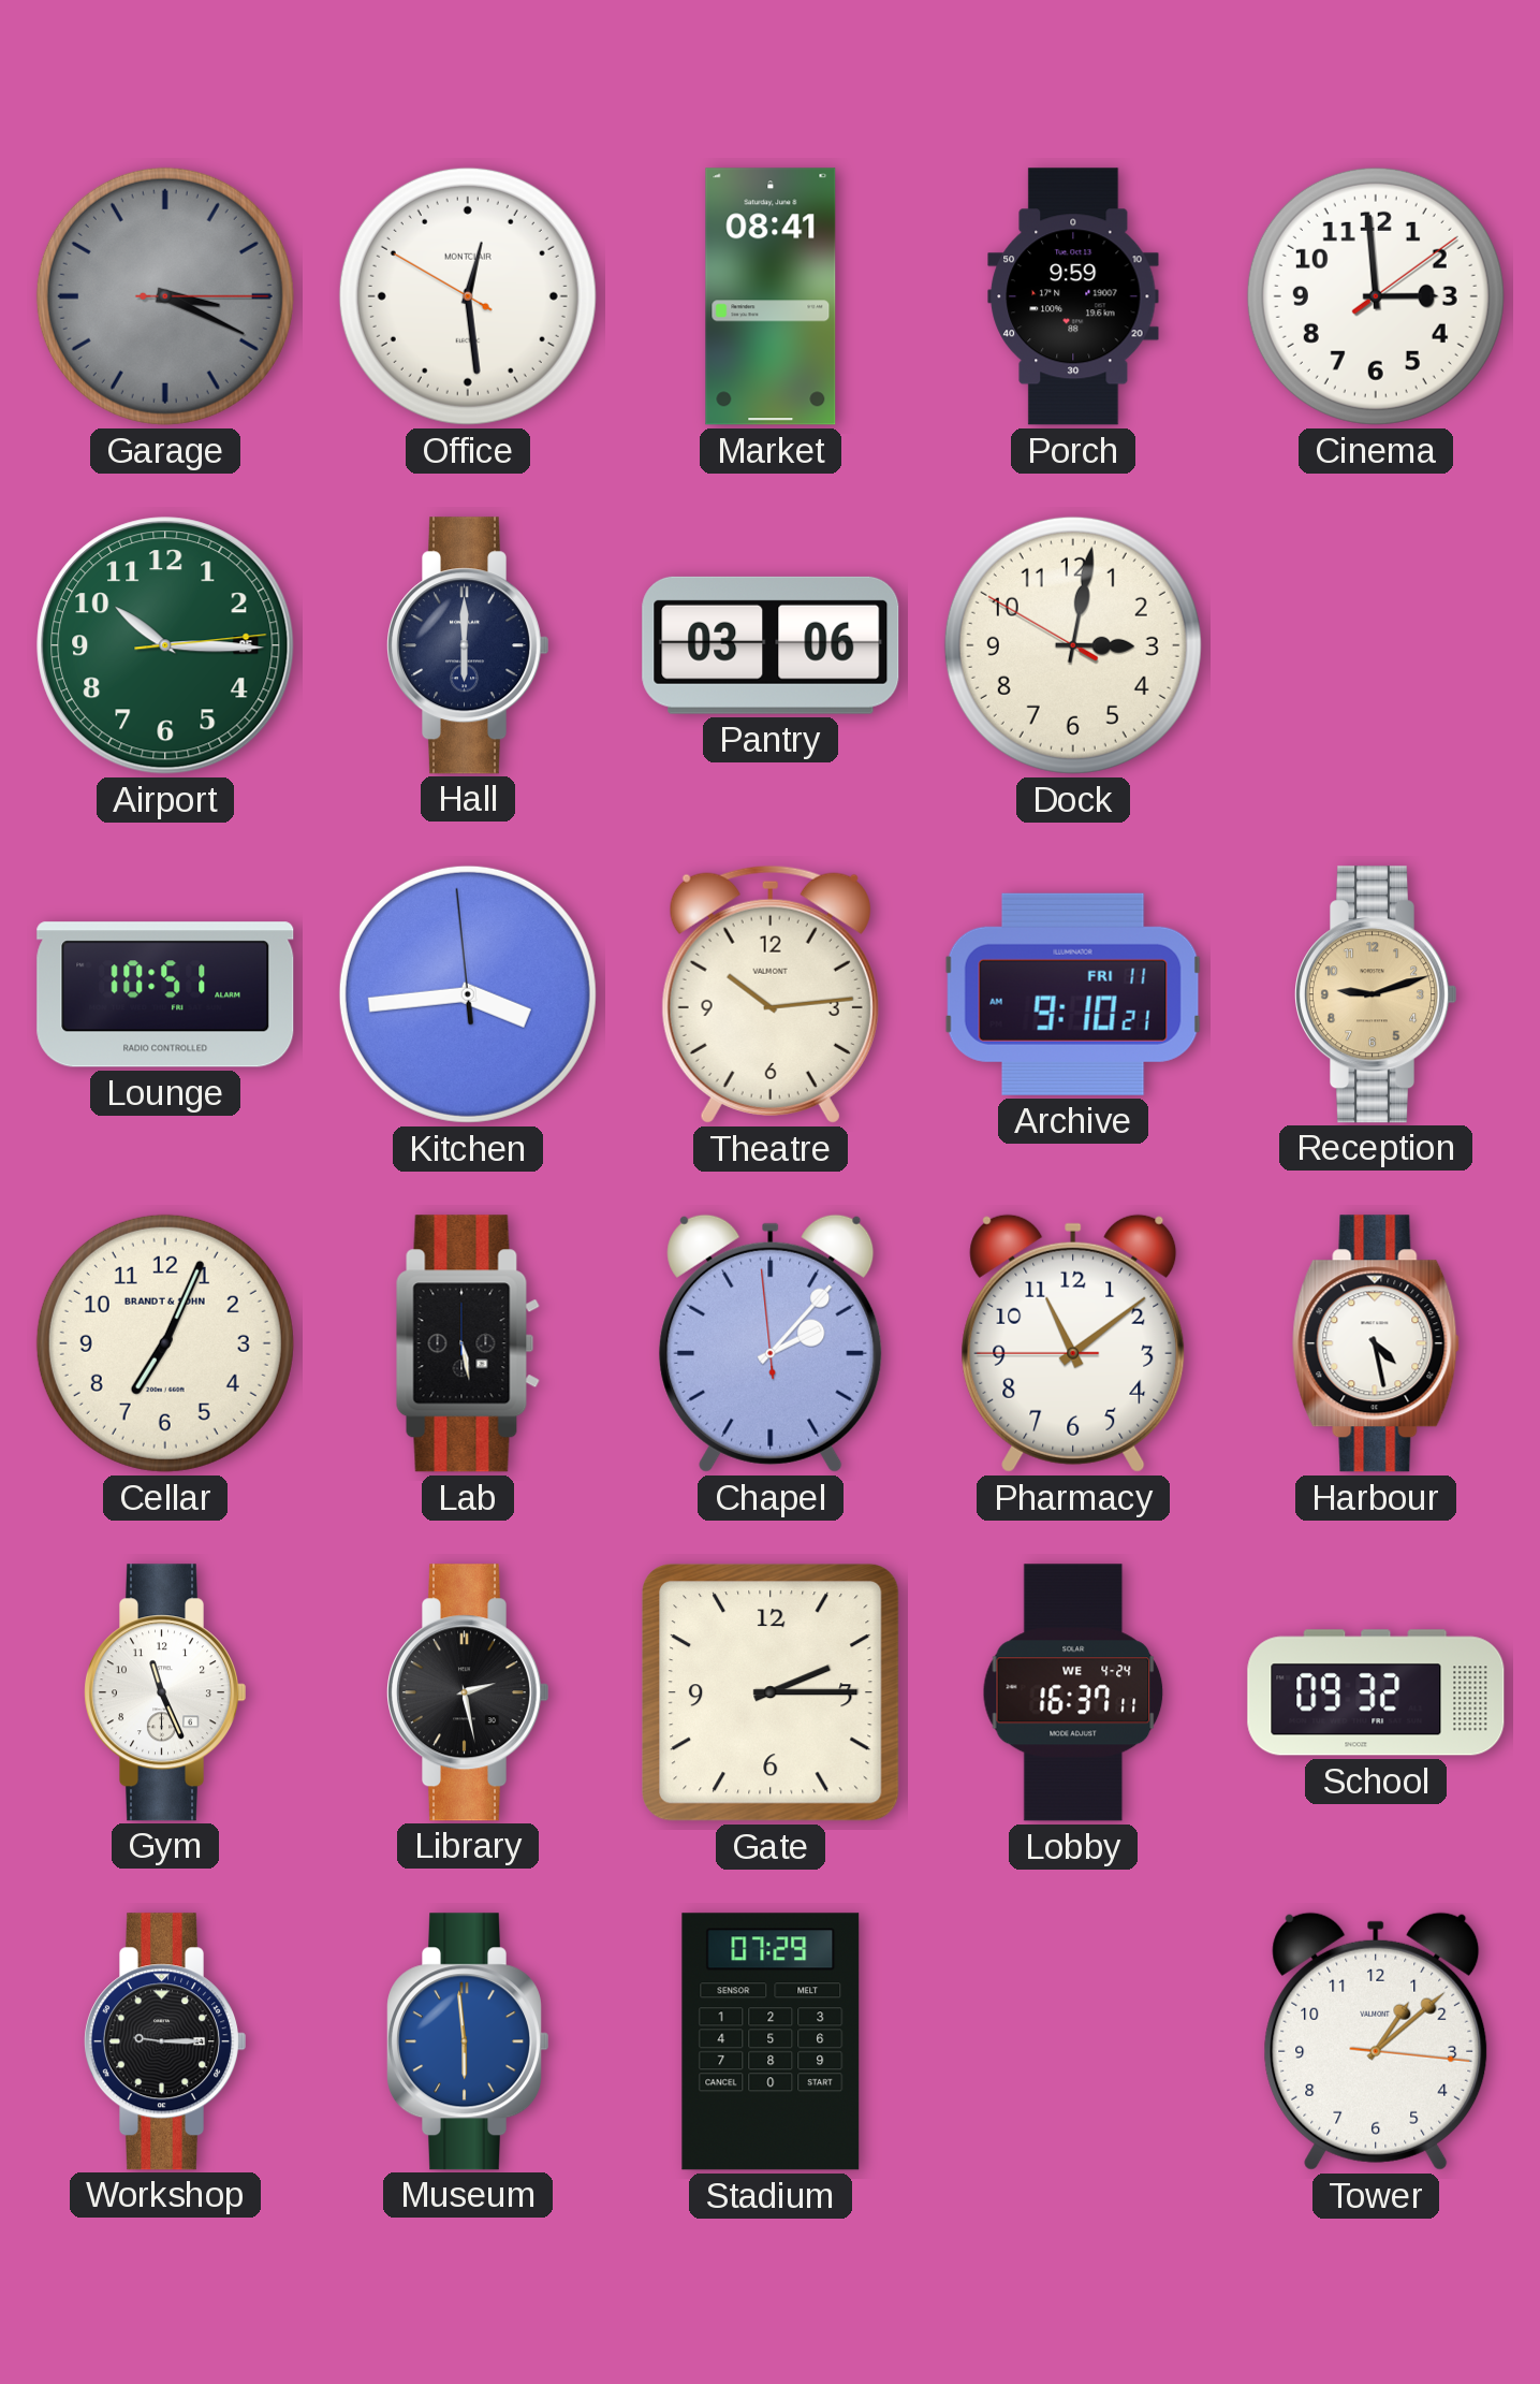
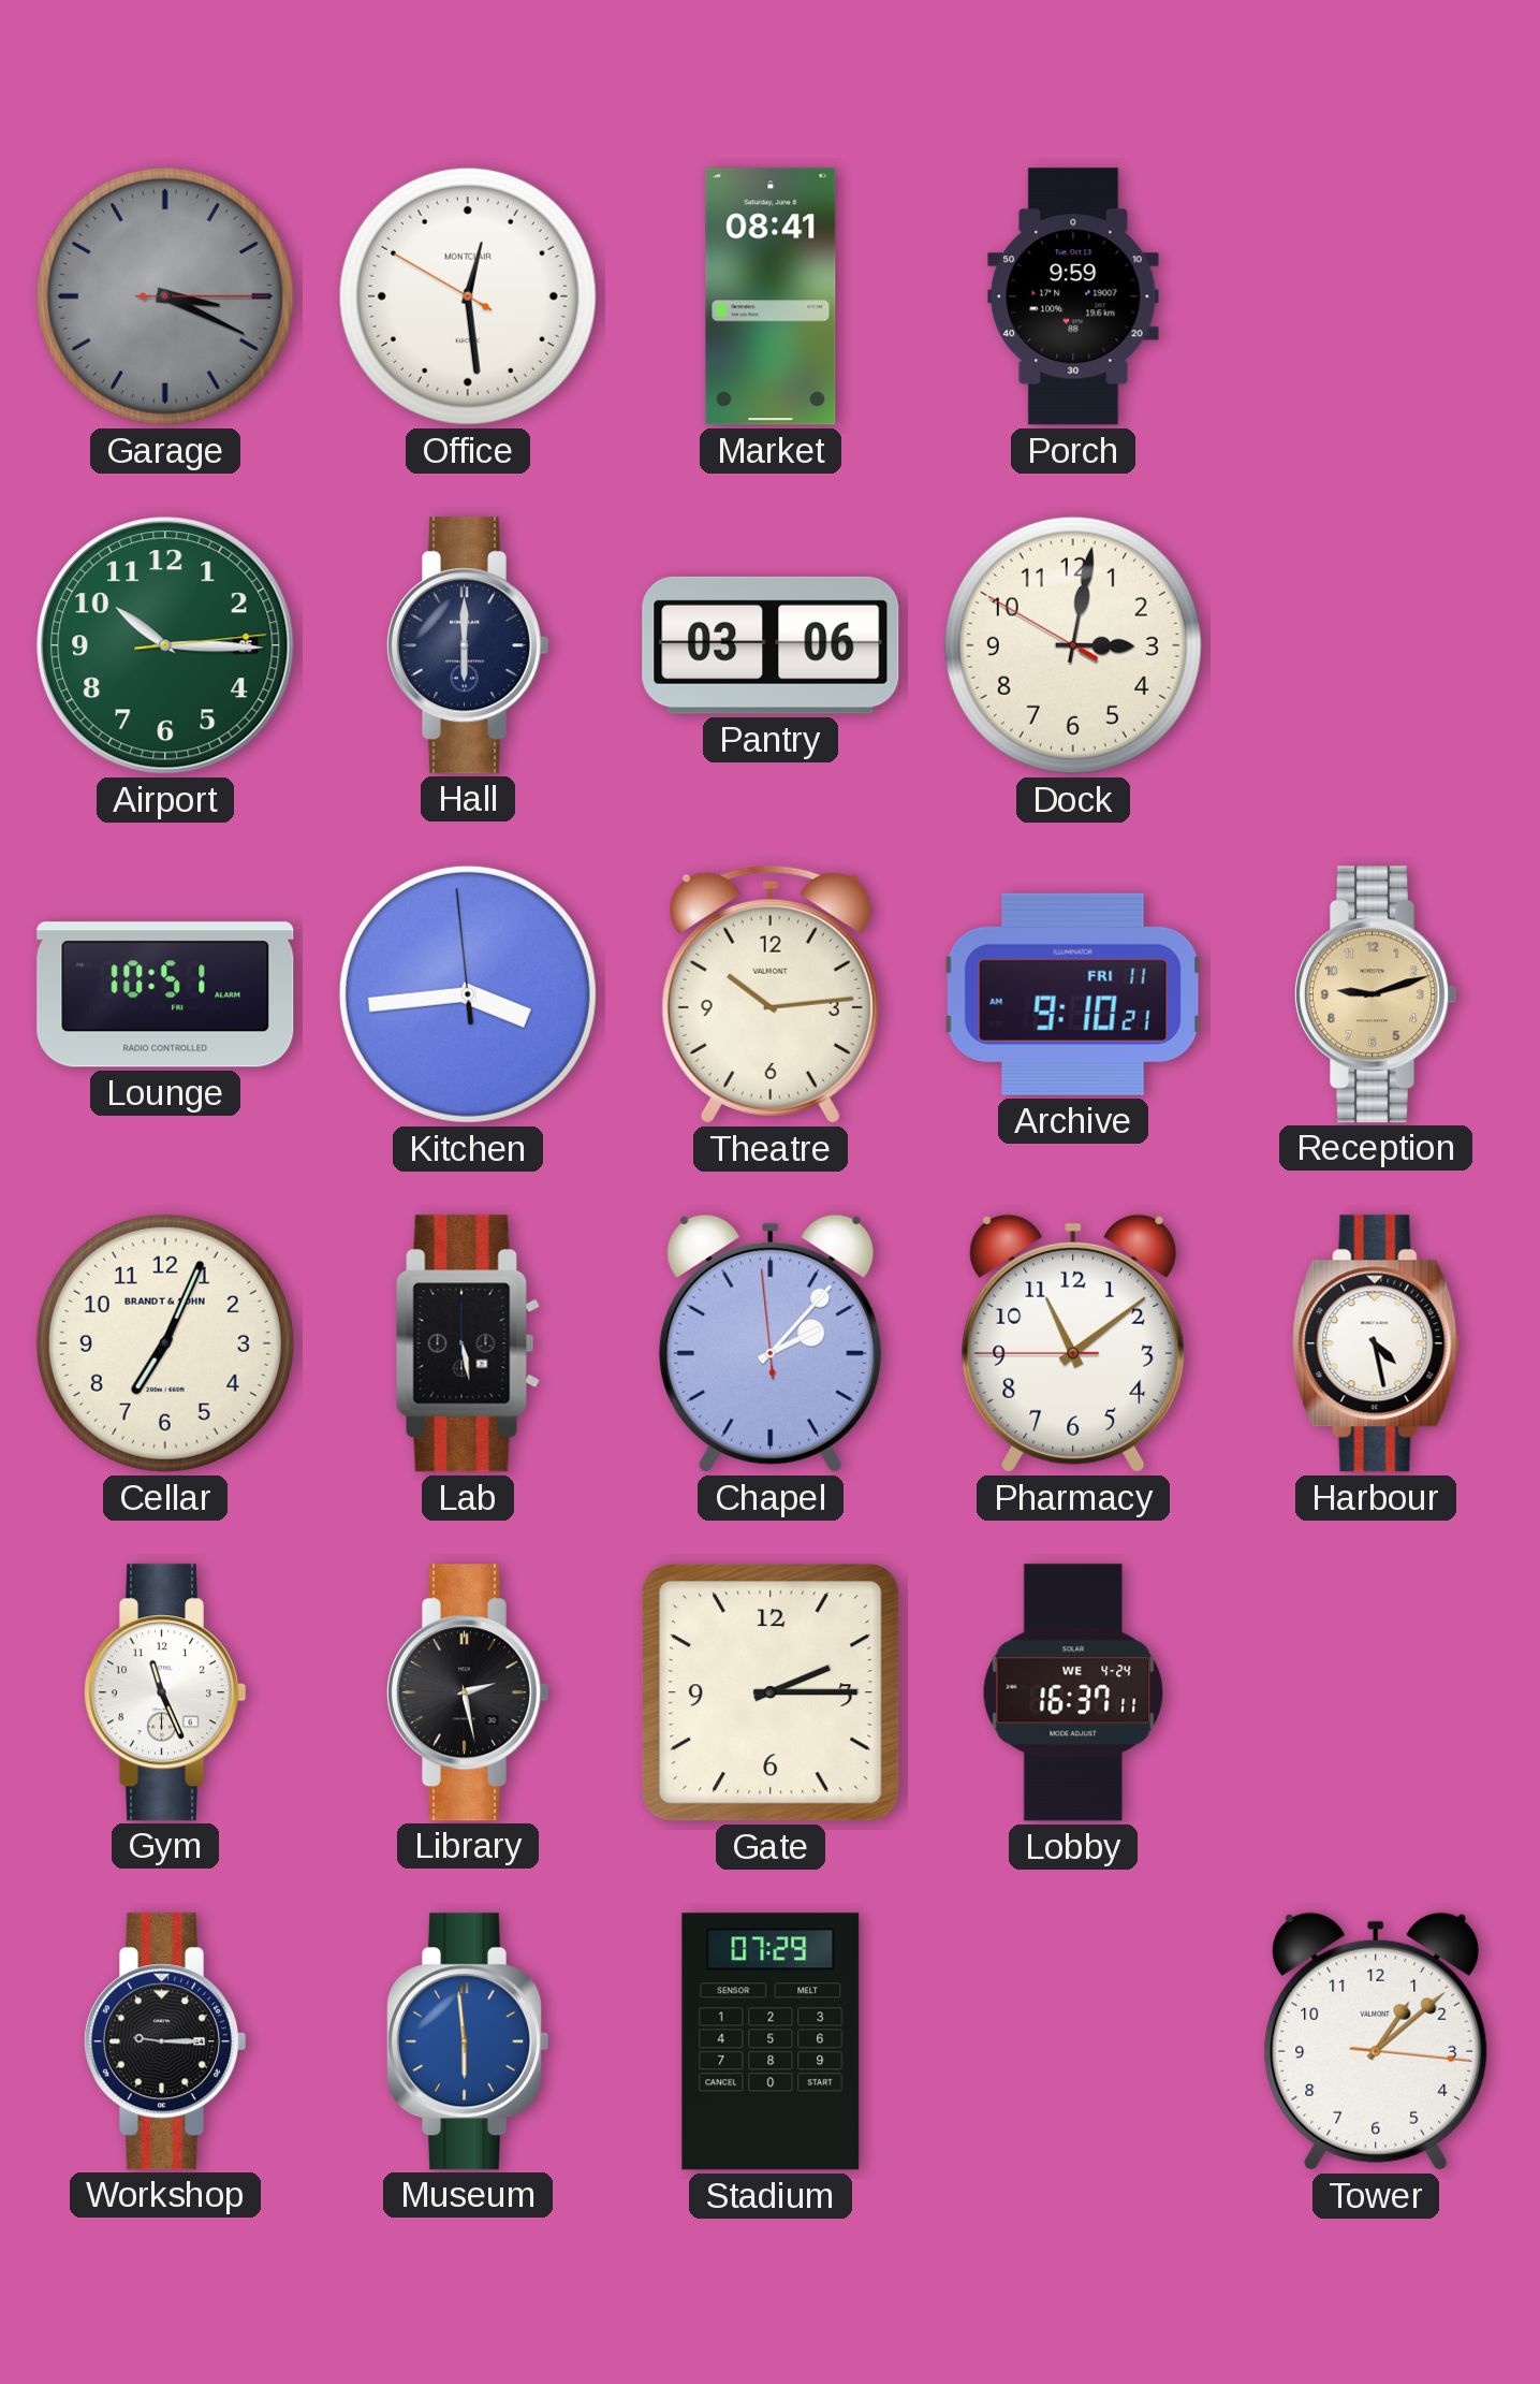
Cinema: 2:59 -> none (1376, 296)
School: 09:32 -> none (1376, 1692)
